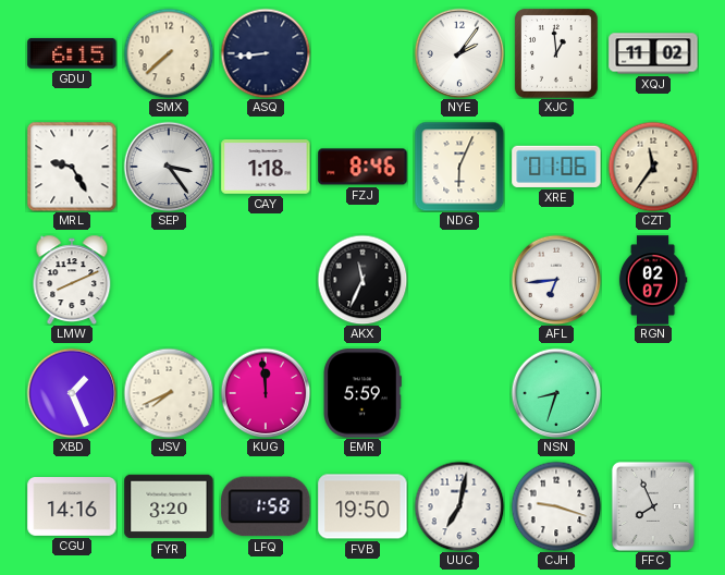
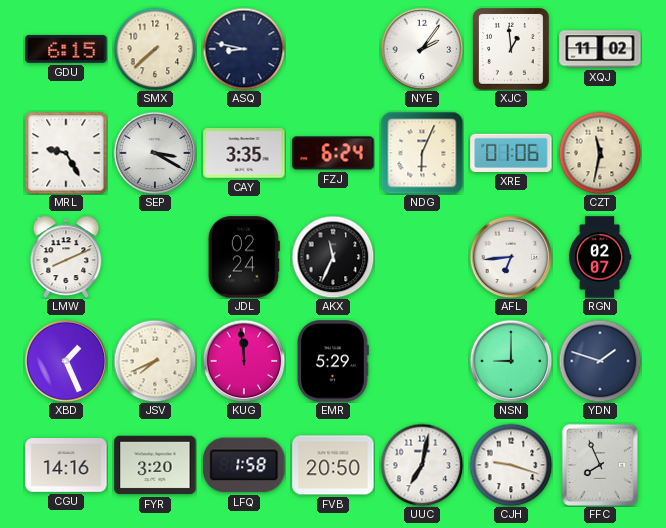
ASQ: 8:44 -> 8:47 (244, 49)
SEP: 3:24 -> 3:20 (155, 153)
CAY: 1:18 -> 3:35 (244, 153)
FZJ: 8:46 -> 6:24 (333, 153)
CZT: 11:36 -> 11:32 (600, 153)
JDL: none -> 02:24 (244, 257)
EMR: 5:59 -> 5:29 (333, 361)
NSN: 8:33 -> 9:00 (511, 361)
YDN: none -> 1:48 (600, 361)
FVB: 19:50 -> 20:50 (333, 465)
